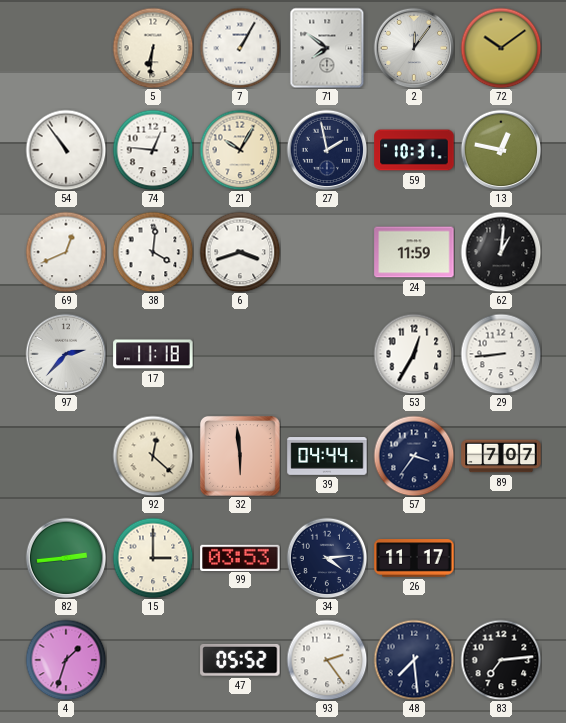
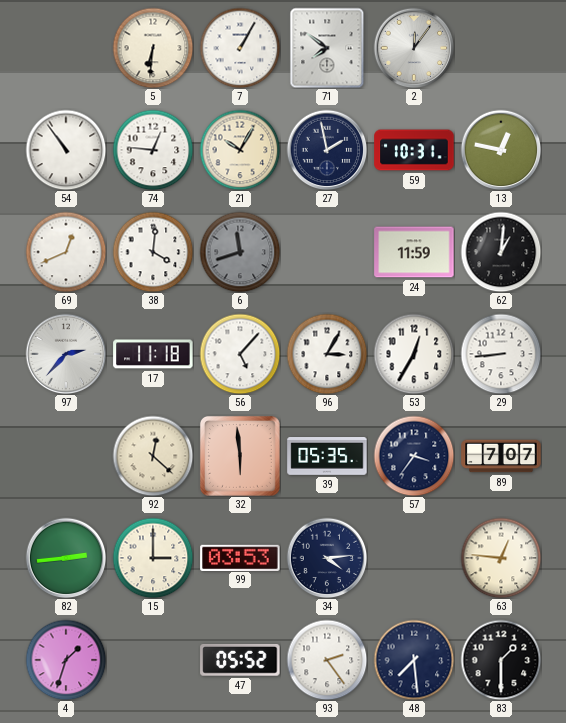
72: 10:09 -> none (501, 48)
6: 3:42 -> 11:42 (240, 252)
6 dial: white -> grey (240, 252)
56: none -> 5:07 (240, 354)
96: none -> 3:05 (327, 354)
39: 04:44 -> 05:35 (327, 457)
26: 11:17 -> none (414, 558)
63: none -> 12:46 (501, 558)
83: 7:14 -> 1:30 (501, 660)
